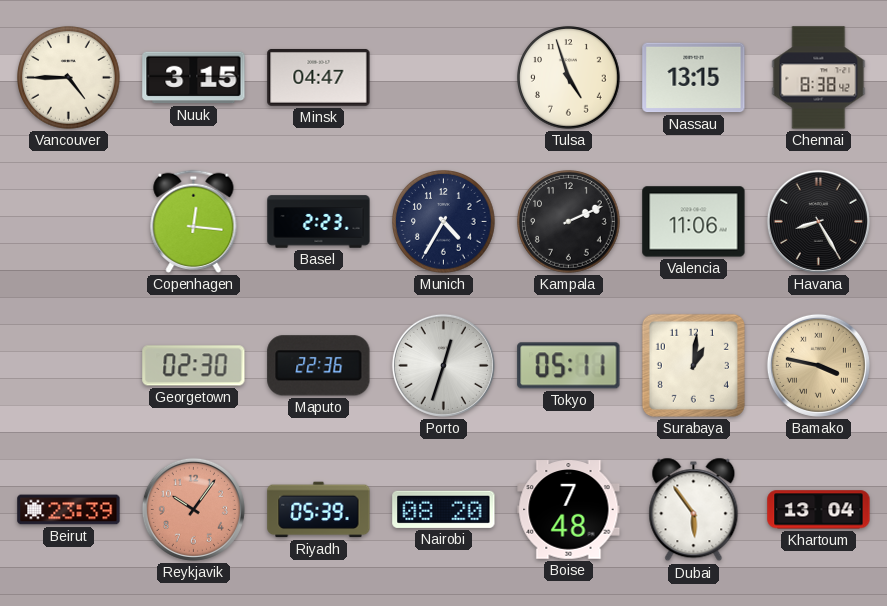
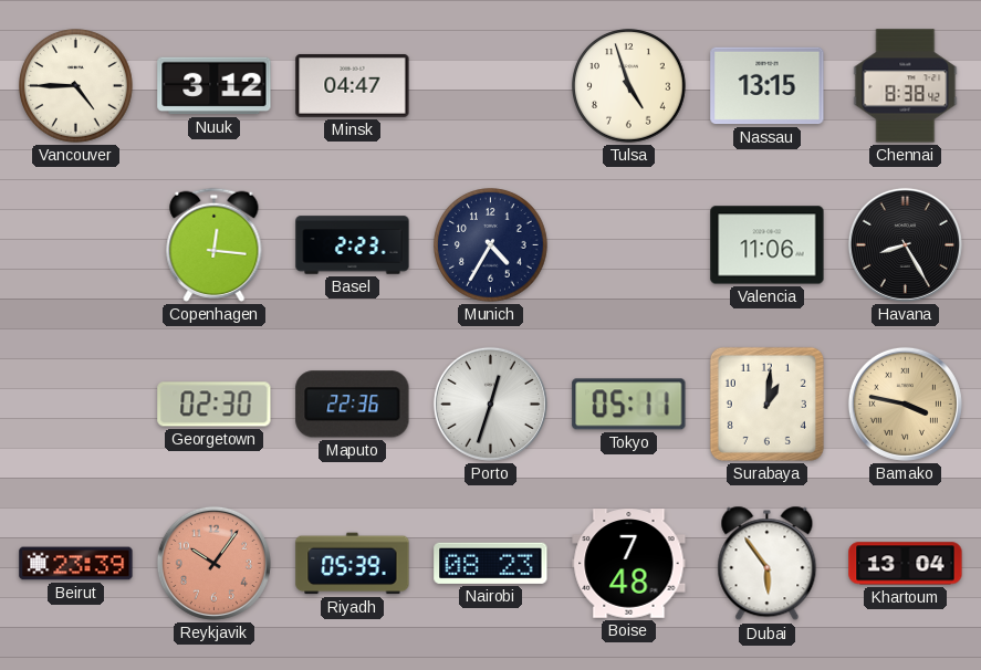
Nuuk: 3:15 -> 3:12 (215, 86)
Kampala: 2:11 -> none (569, 222)
Nairobi: 08:20 -> 08:23 (491, 563)
